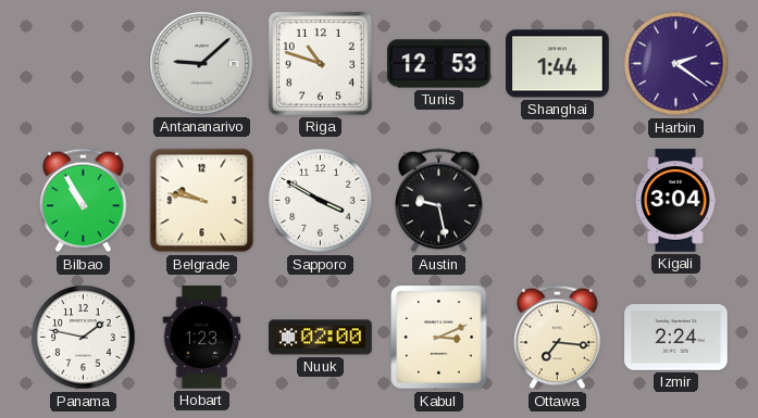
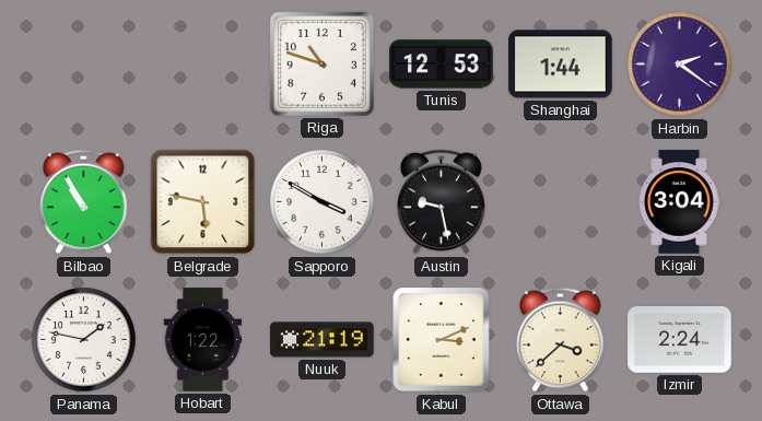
Antananarivo: 9:08 -> none (202, 64)
Belgrade: 9:47 -> 5:47 (203, 202)
Hobart: 1:23 -> 1:22 (203, 340)
Nuuk: 02:00 -> 21:19 (323, 340)
Ottawa: 7:16 -> 3:38 (561, 340)
